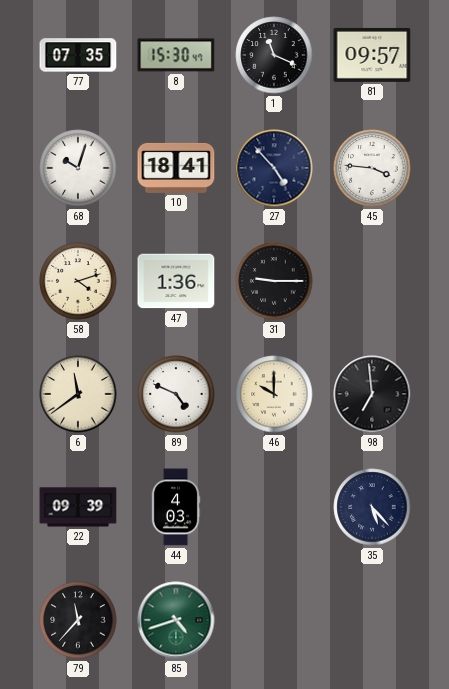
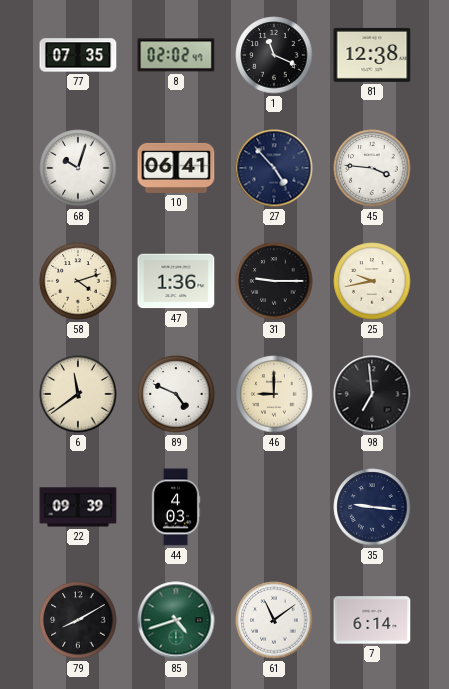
8: 15:30 -> 02:02 (176, 55)
81: 09:57 -> 12:38 (372, 55)
10: 18:41 -> 06:41 (176, 168)
25: none -> 9:43 (372, 281)
46: 10:00 -> 9:00 (274, 394)
35: 5:23 -> 9:16 (372, 507)
79: 11:37 -> 8:10 (78, 620)
61: none -> 11:09 (274, 620)
7: none -> 6:14 (372, 620)
